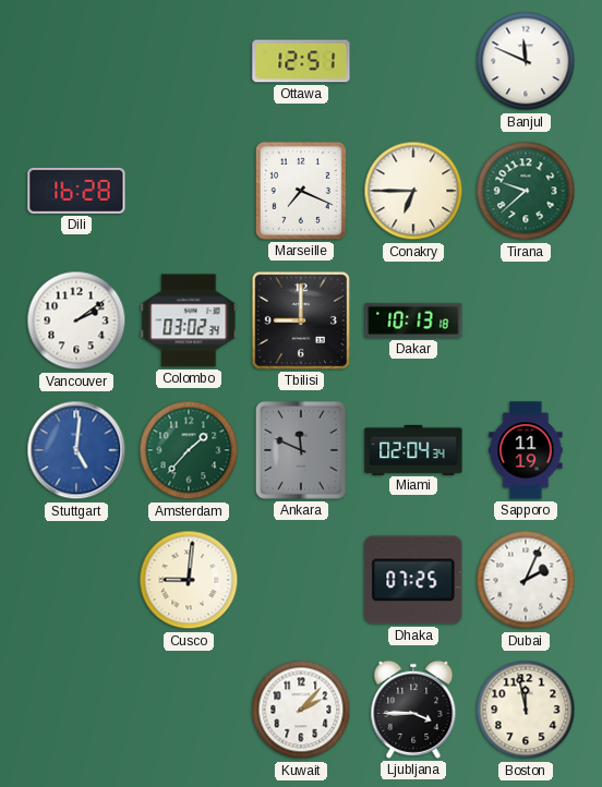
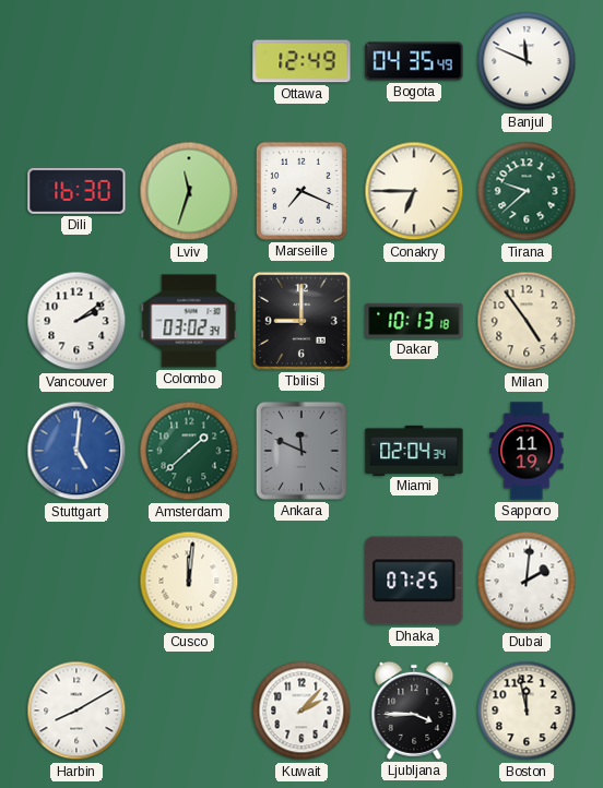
Ottawa: 12:51 -> 12:49 (301, 61)
Bogota: none -> 04:35 (414, 61)
Dili: 16:28 -> 16:30 (76, 191)
Lviv: none -> 11:33 (189, 191)
Milan: none -> 4:54 (527, 321)
Amsterdam: 1:37 -> 1:38 (189, 451)
Cusco: 9:01 -> 12:01 (189, 581)
Dubai: 2:04 -> 2:01 (527, 581)
Harbin: none -> 8:10 (76, 711)
